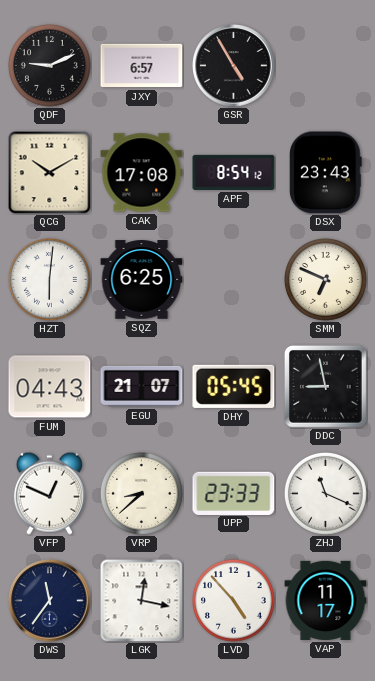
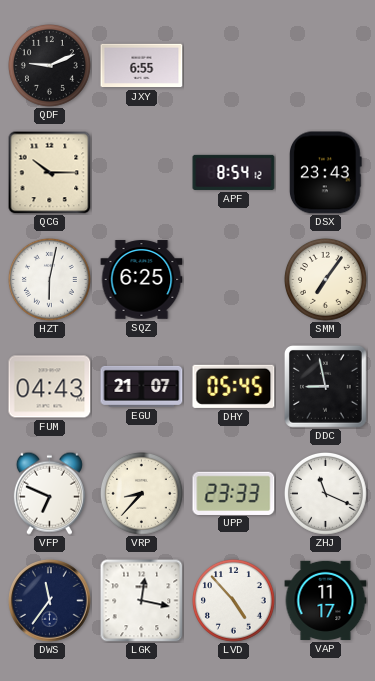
JXY: 6:57 -> 6:55 (142, 66)
GSR: 4:55 -> none (234, 66)
QCG: 10:10 -> 10:15 (49, 173)
CAK: 17:08 -> none (142, 173)
HZT: 6:01 -> 6:02 (49, 279)
SMM: 6:49 -> 7:06 (325, 279)
VFP: 12:49 -> 6:49 (49, 493)
VRP: 8:38 -> 8:37 (141, 493)
